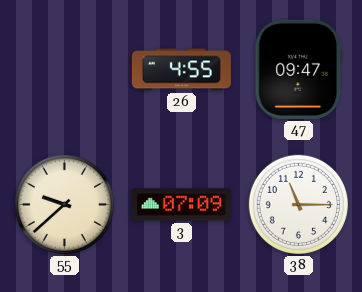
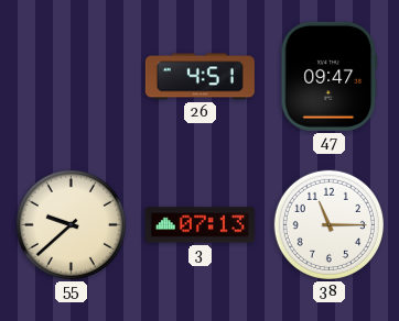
26: 4:55 -> 4:51 (199, 77)
3: 07:09 -> 07:13 (199, 225)
